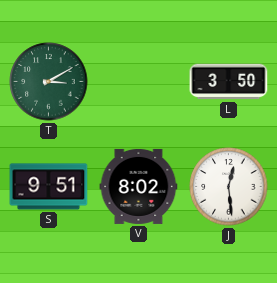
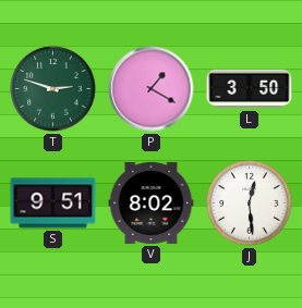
T: 3:10 -> 2:48 (53, 89)
P: none -> 1:20 (152, 89)
